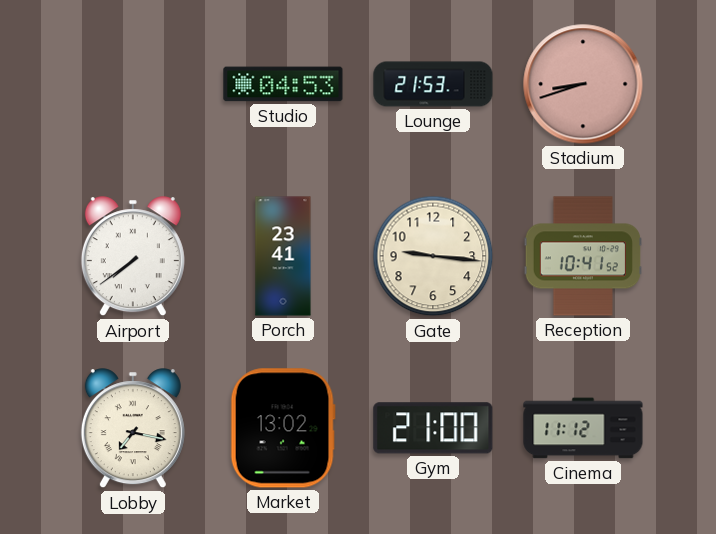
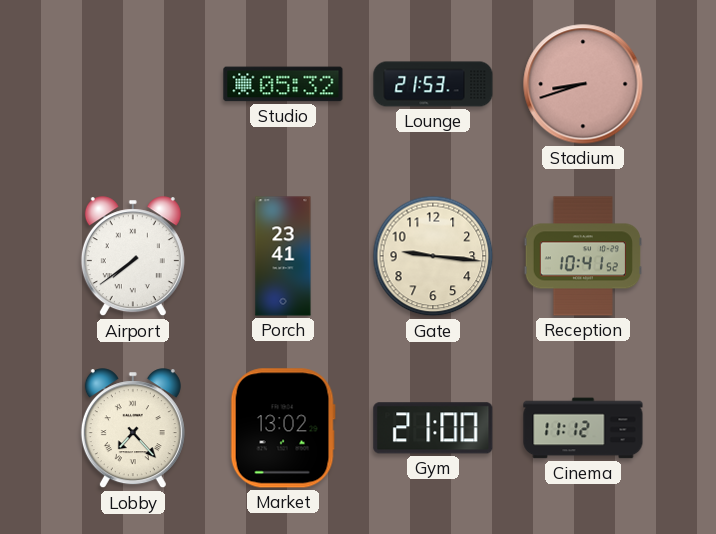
Studio: 04:53 -> 05:32 (283, 84)
Lobby: 7:17 -> 7:23 (133, 429)
